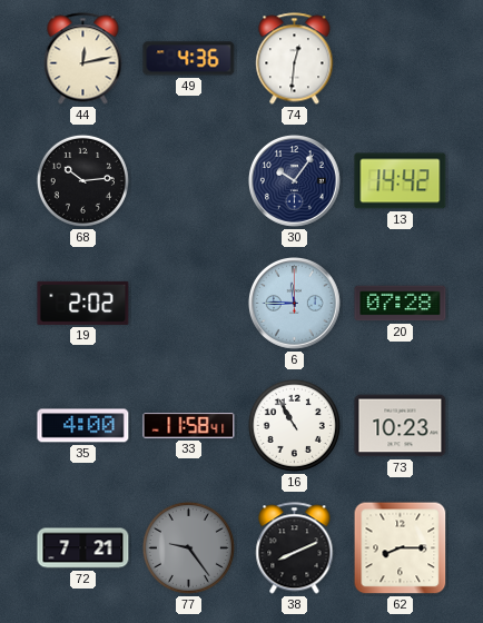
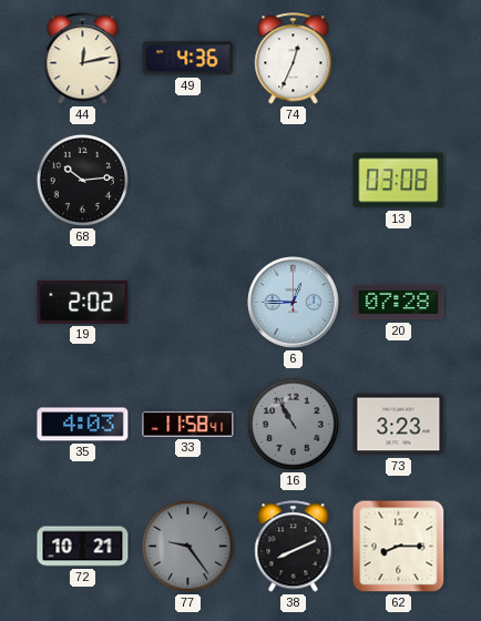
74: 12:31 -> 12:34 (294, 59)
30: 10:06 -> none (295, 181)
13: 14:42 -> 03:08 (399, 181)
6: 11:45 -> 12:45 (294, 303)
35: 4:00 -> 4:03 (83, 425)
16 dial: white -> grey (293, 424)
73: 10:23 -> 3:23 (399, 425)
72: 7:21 -> 10:21 (83, 547)
